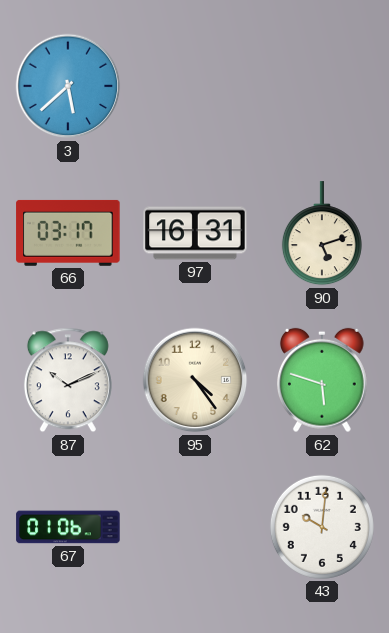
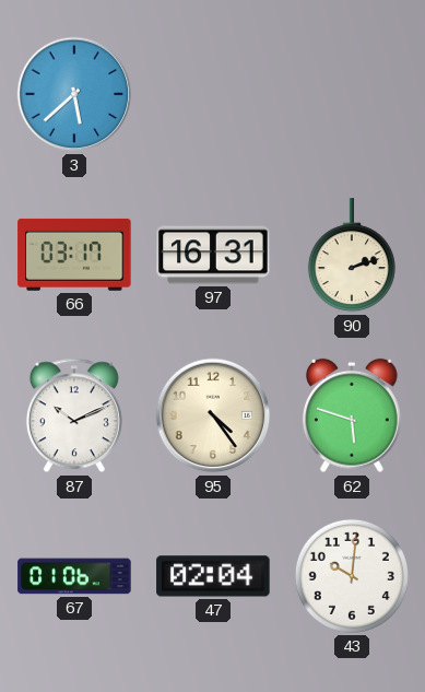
90: 5:12 -> 2:12 (352, 256)
47: none -> 02:04 (213, 576)
